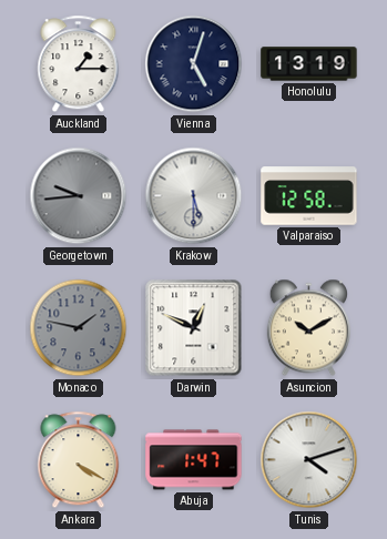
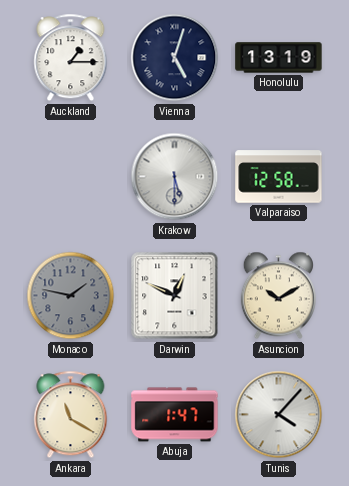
Georgetown: 9:44 -> none (79, 196)
Ankara: 4:20 -> 11:20 (71, 415)
Tunis: 4:12 -> 4:07 (279, 415)
